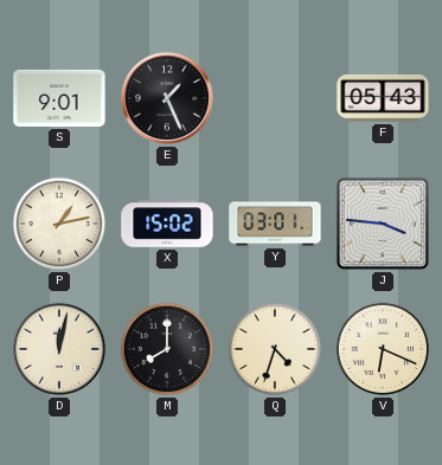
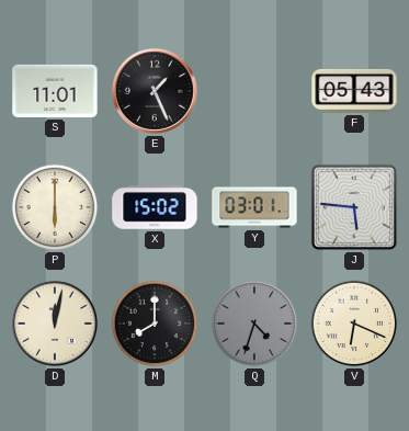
S: 9:01 -> 11:01 (55, 91)
P: 1:13 -> 6:00 (55, 207)
J: 3:46 -> 5:46 (354, 207)
Q dial: cream -> grey (254, 324)
